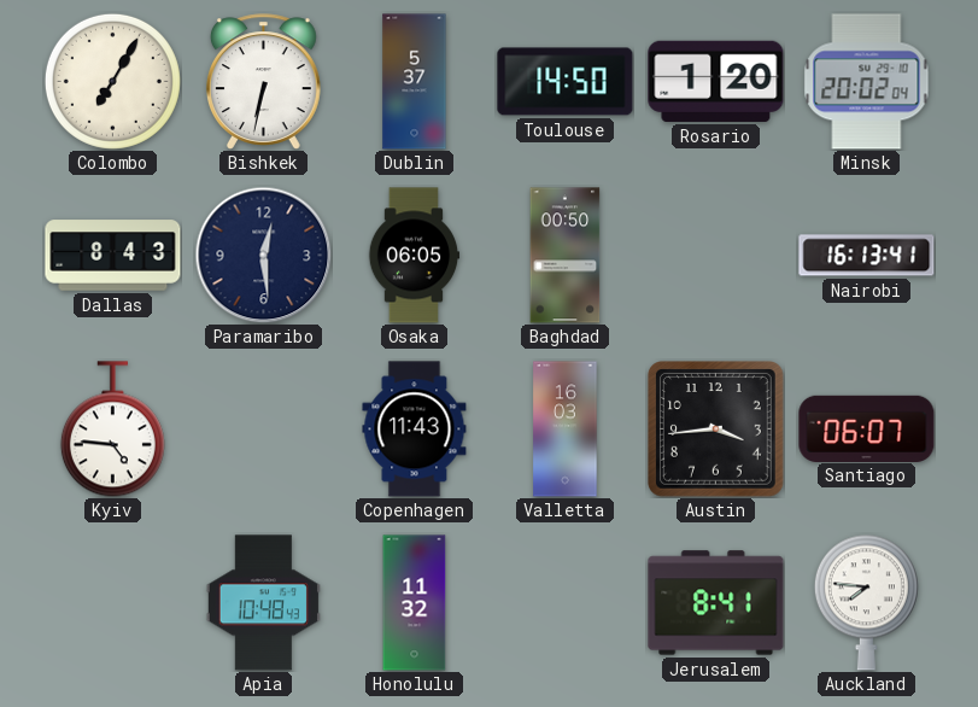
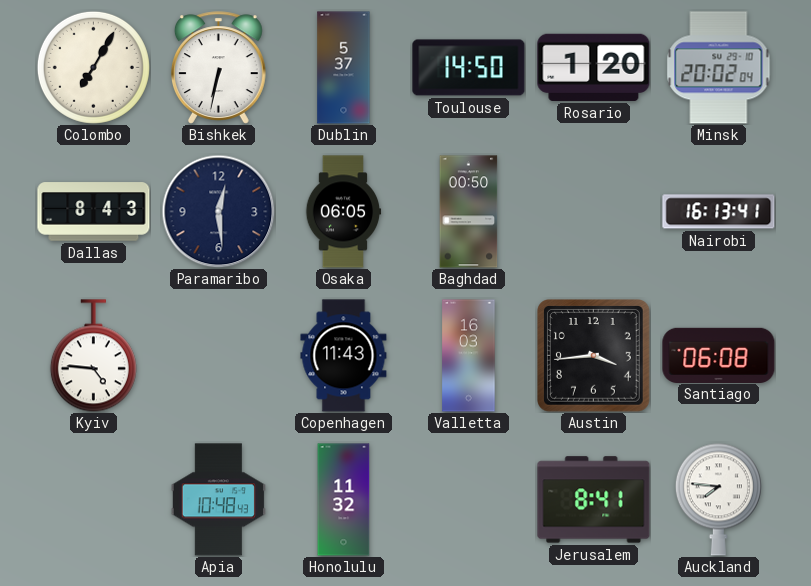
Santiago: 06:07 -> 06:08 (719, 355)
